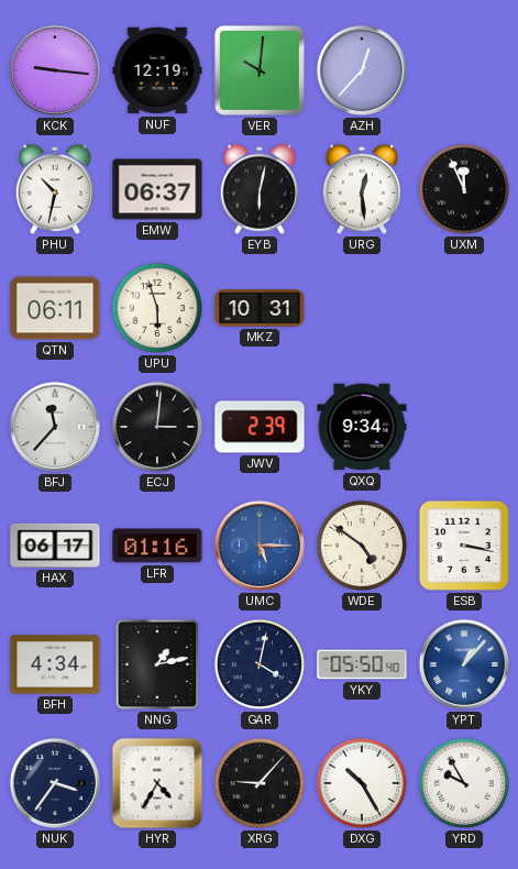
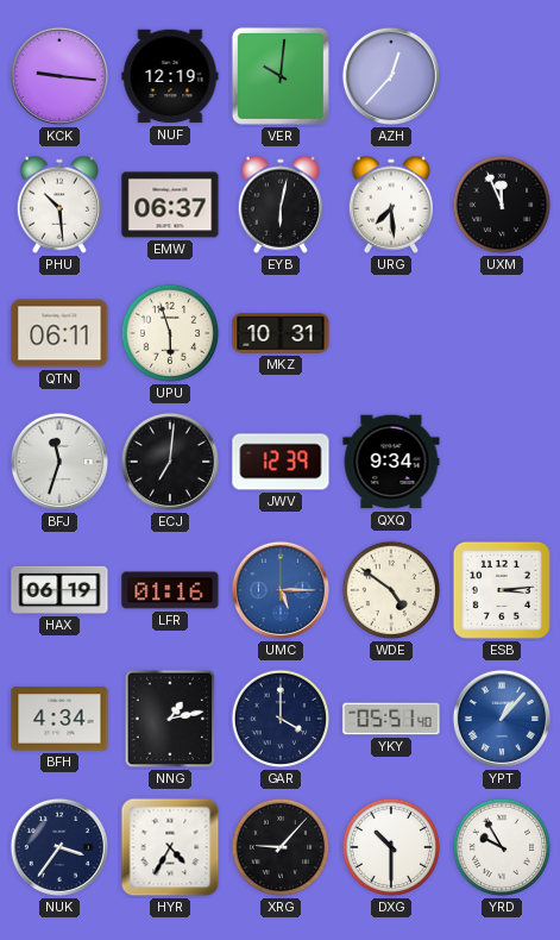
PHU: 10:32 -> 10:29 (59, 205)
URG: 12:29 -> 7:29 (391, 205)
BFJ: 11:37 -> 11:33 (59, 462)
ECJ: 3:01 -> 7:01 (170, 462)
JWV: 2:39 -> 12:39 (281, 462)
HAX: 06:17 -> 06:19 (59, 590)
ESB: 3:17 -> 3:14 (502, 590)
GAR: 4:02 -> 4:00 (281, 719)
YKY: 05:50 -> 05:51 (391, 719)
DXG: 10:25 -> 10:30 (391, 847)
